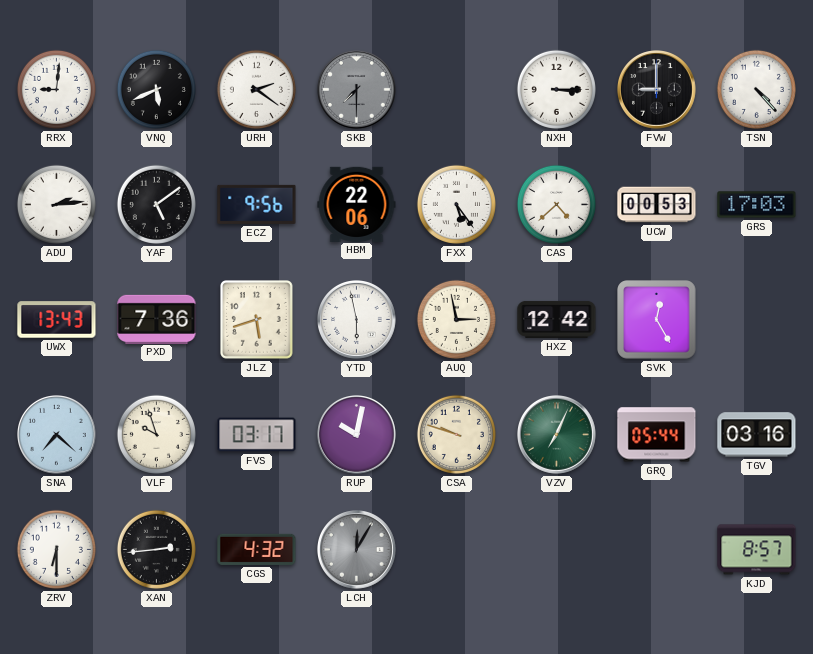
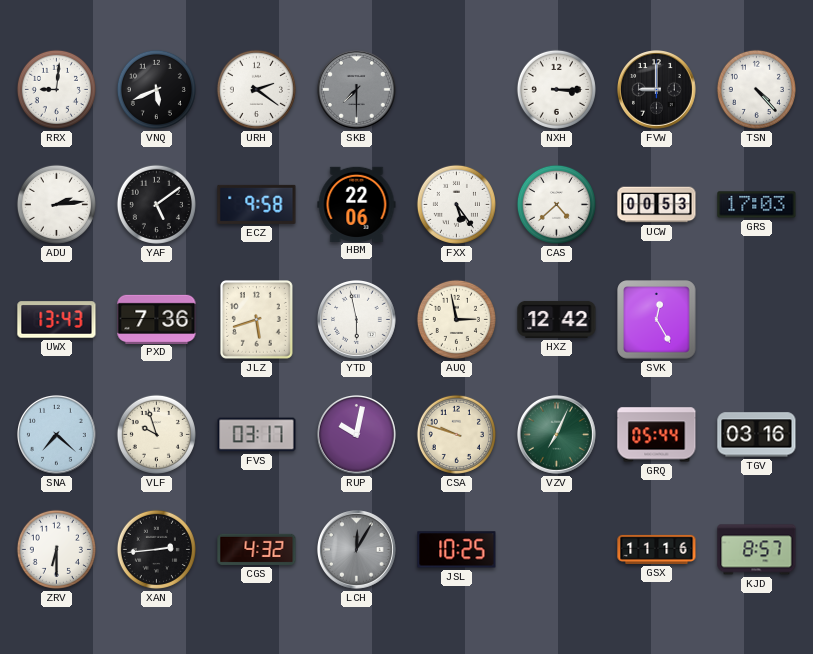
ECZ: 9:56 -> 9:58 (257, 204)
JSL: none -> 10:25 (457, 550)
GSX: none -> 11:16 (657, 549)
